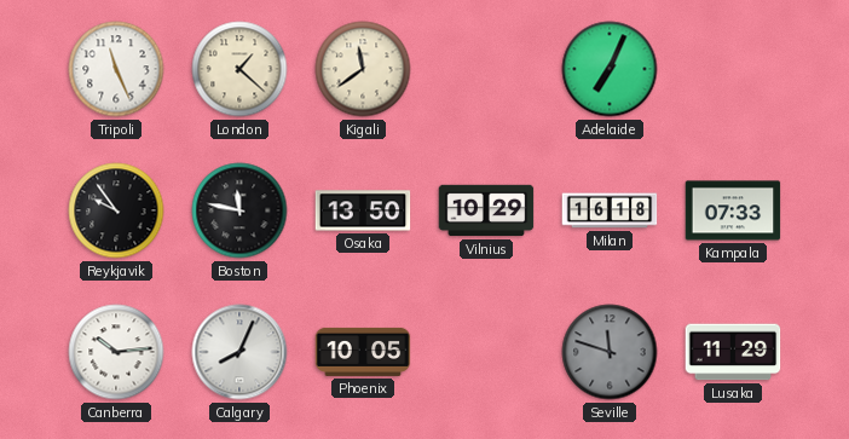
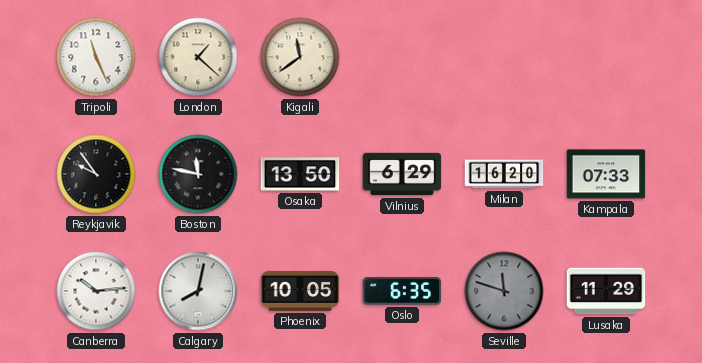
Adelaide: 7:04 -> none (610, 69)
Vilnius: 10:29 -> 6:29 (402, 174)
Milan: 16:18 -> 16:20 (504, 174)
Calgary: 8:04 -> 8:02 (198, 291)
Oslo: none -> 6:35 (402, 291)
